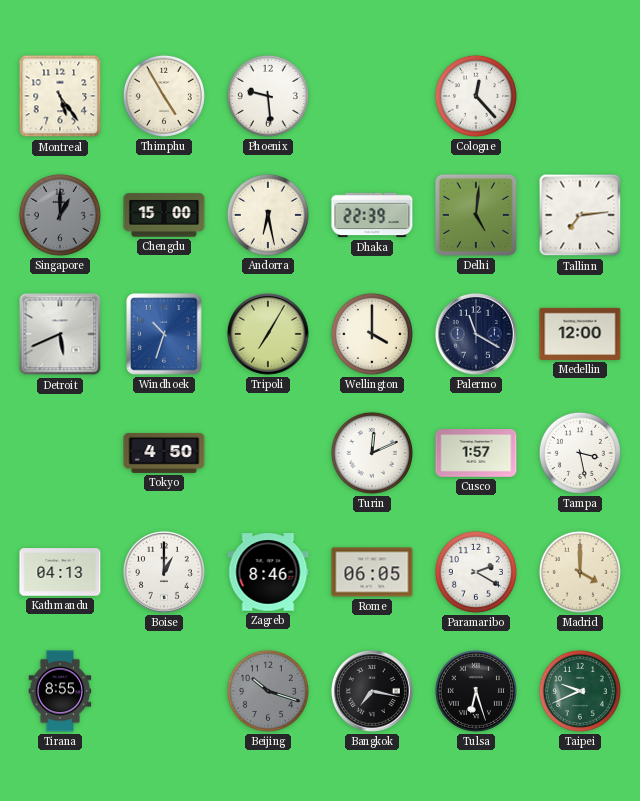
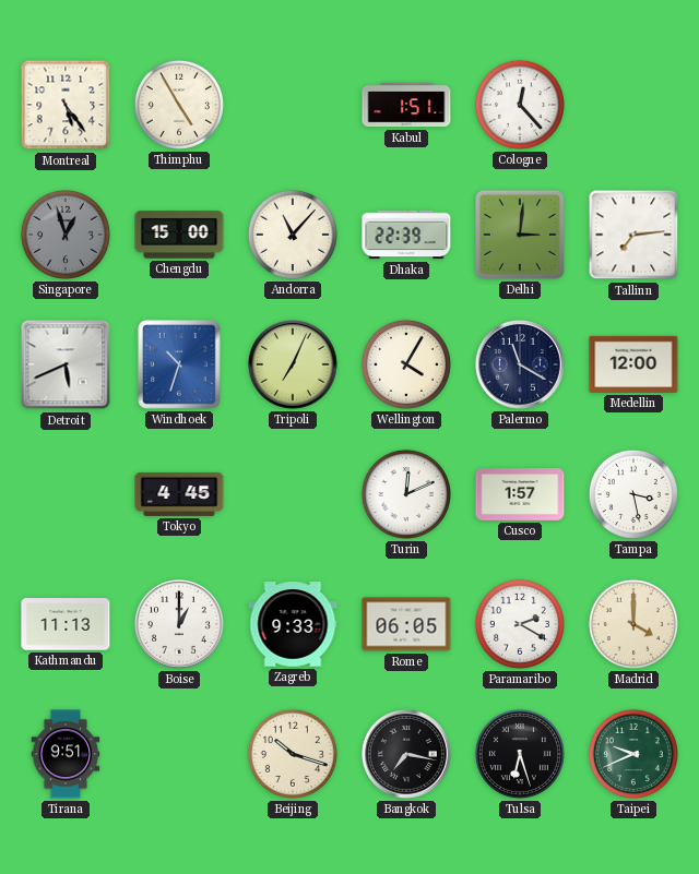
Phoenix: 9:29 -> none (268, 96)
Kabul: none -> 1:51 (406, 105)
Singapore: 1:00 -> 12:57 (66, 235)
Andorra: 6:28 -> 11:07 (293, 235)
Delhi: 5:01 -> 3:01 (520, 235)
Tripoli: 7:05 -> 7:04 (293, 364)
Wellington: 4:00 -> 4:05 (406, 364)
Tokyo: 4:50 -> 4:45 (179, 494)
Kathmandu: 04:13 -> 11:13 (66, 624)
Zagreb: 8:46 -> 9:33 (293, 624)
Tirana: 8:55 -> 9:51 (66, 754)
Beijing dial: grey -> cream (293, 754)
